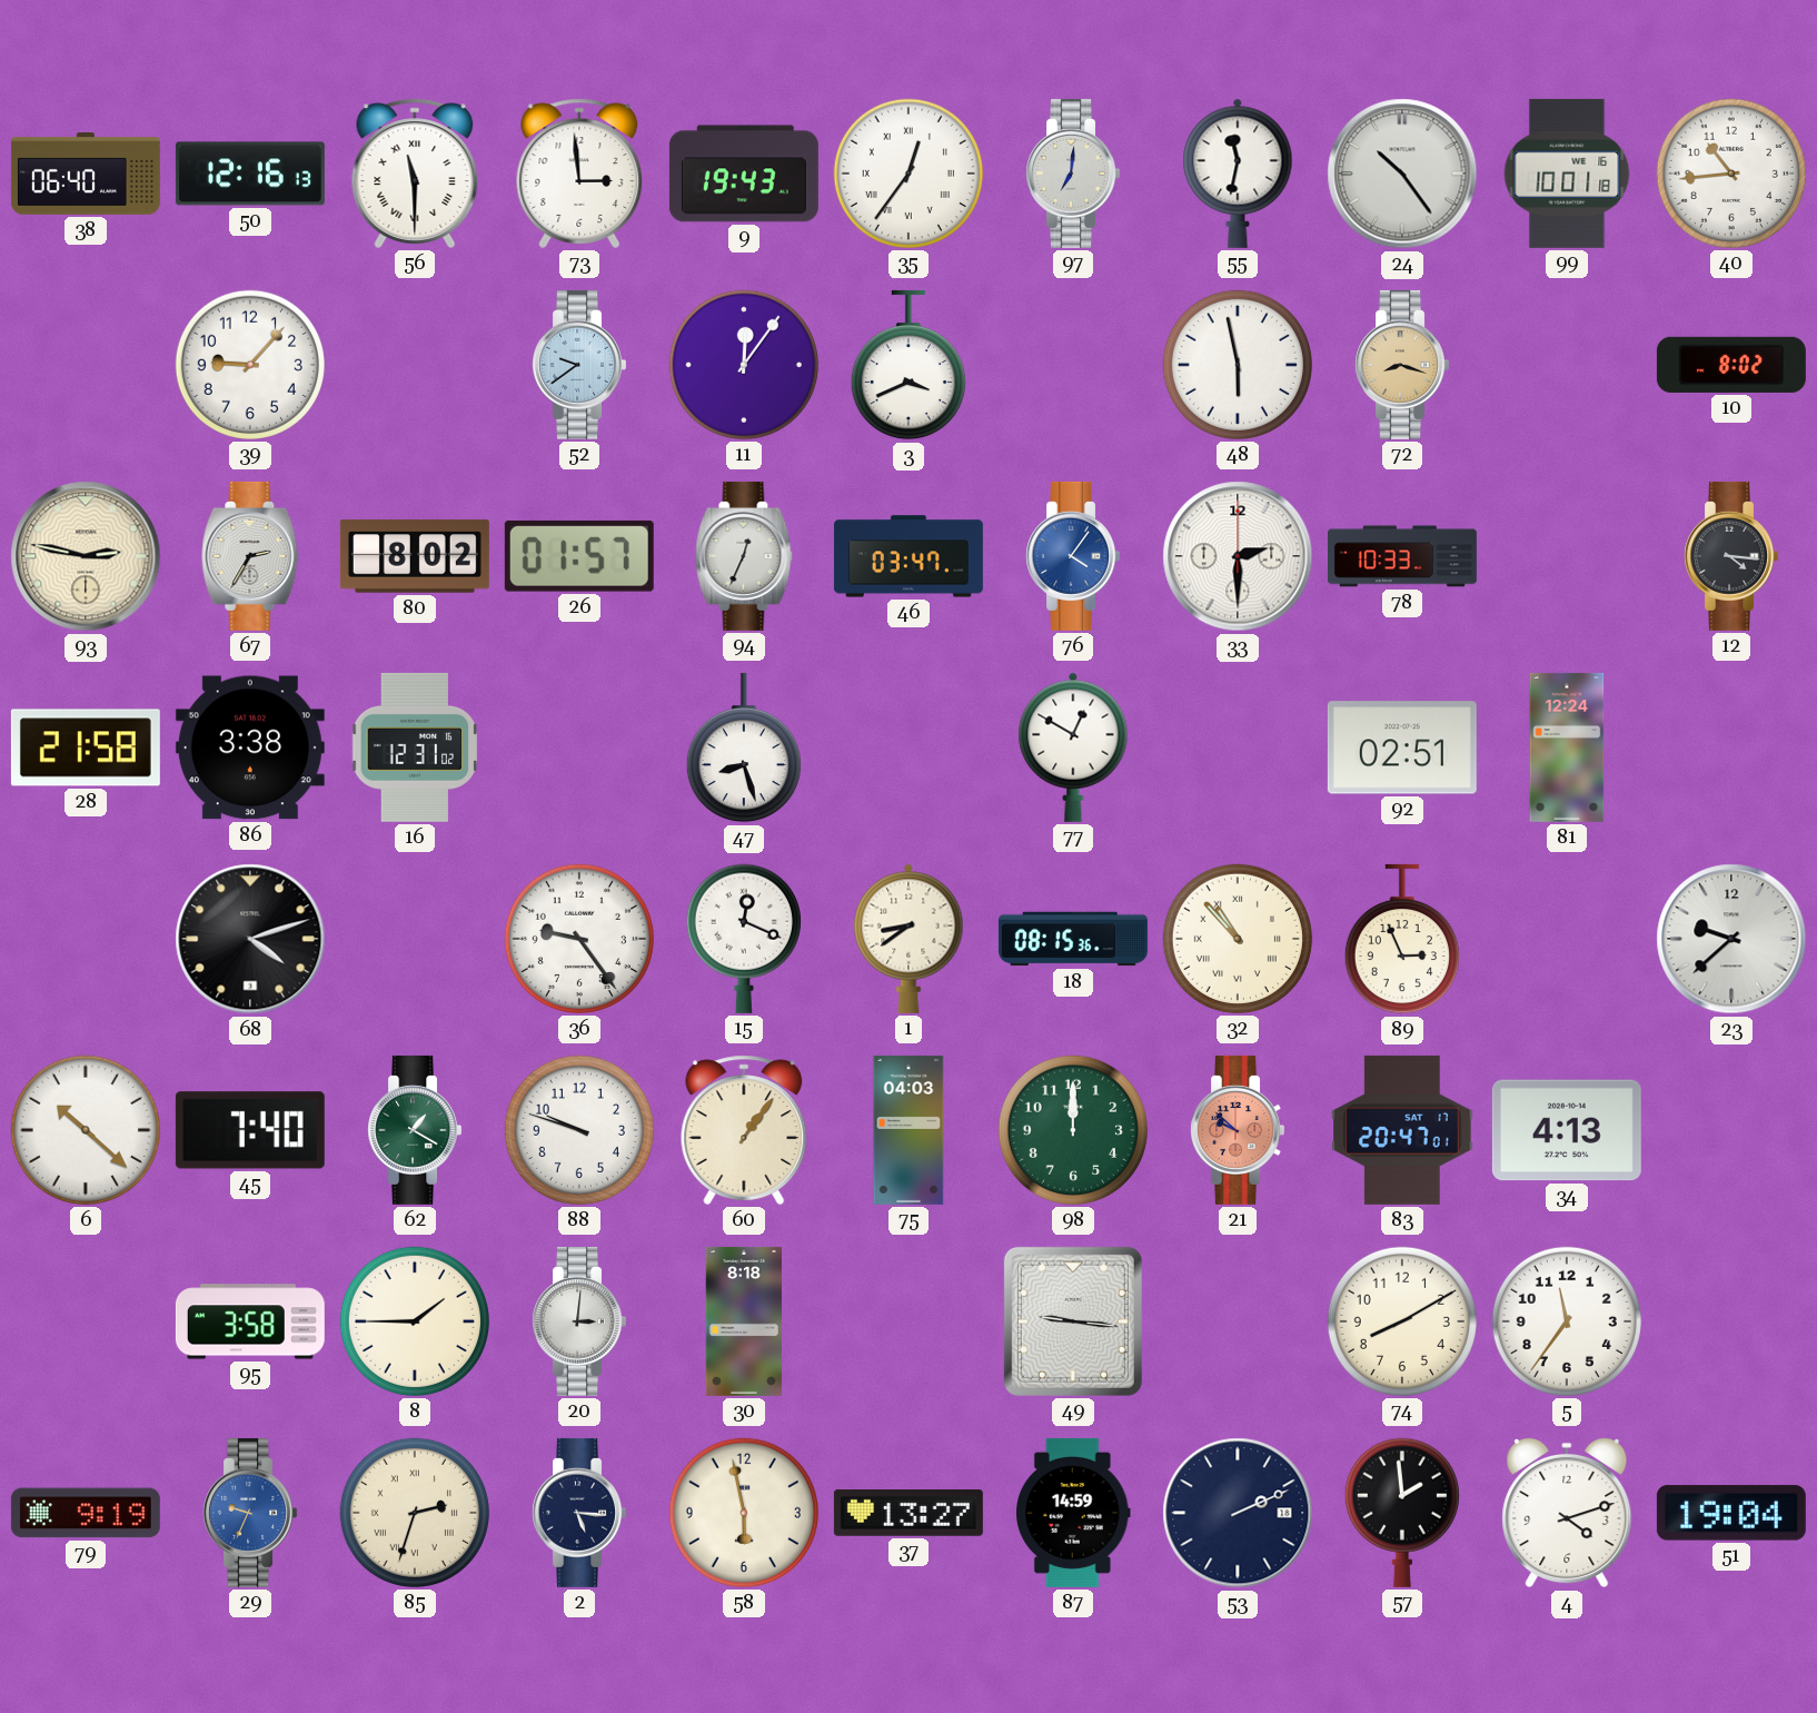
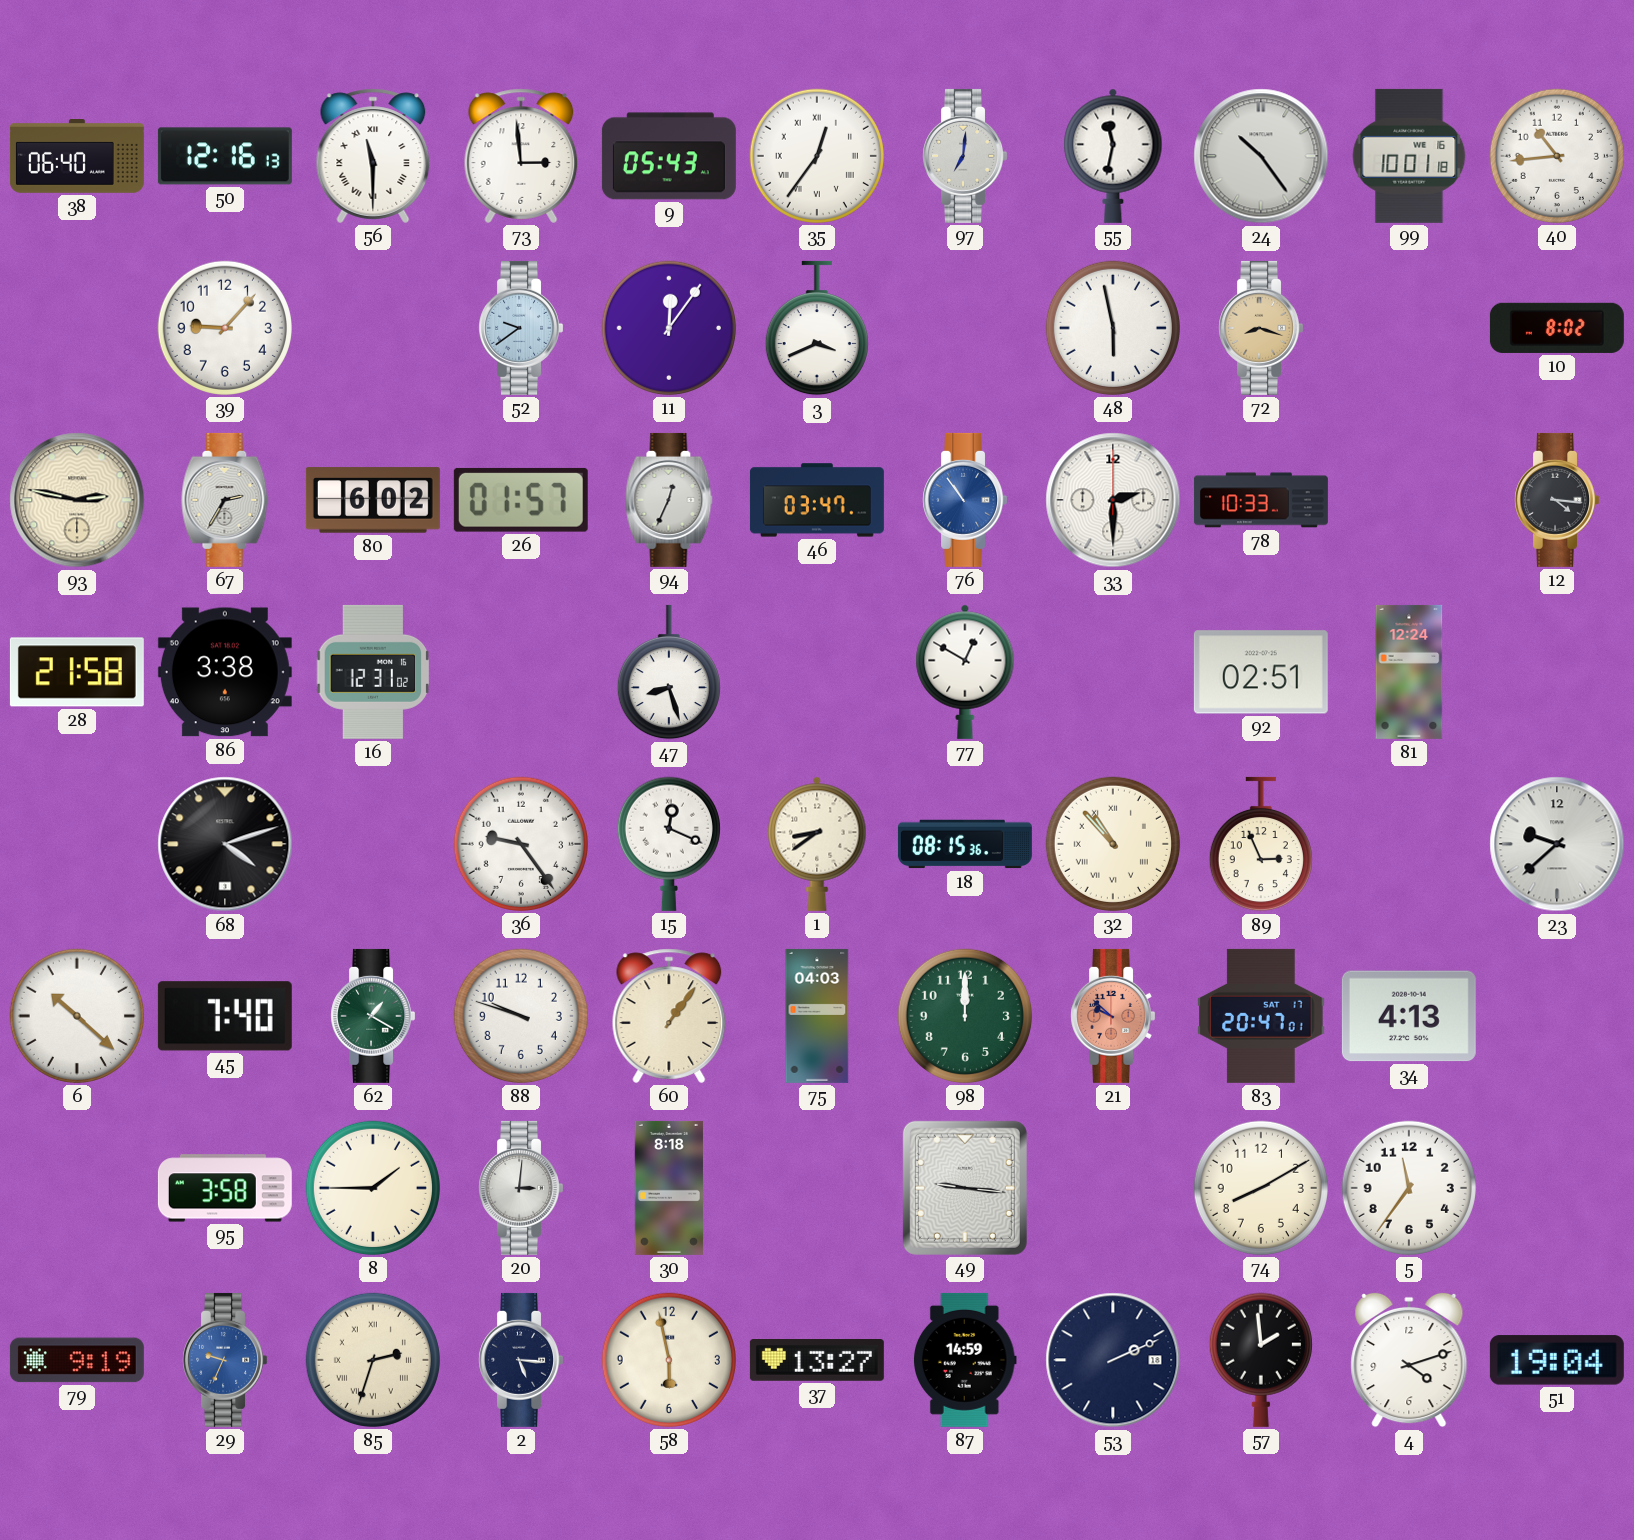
9: 19:43 -> 05:43 (669, 156)
80: 8:02 -> 6:02 (373, 500)
76: 4:06 -> 10:54 (964, 500)
